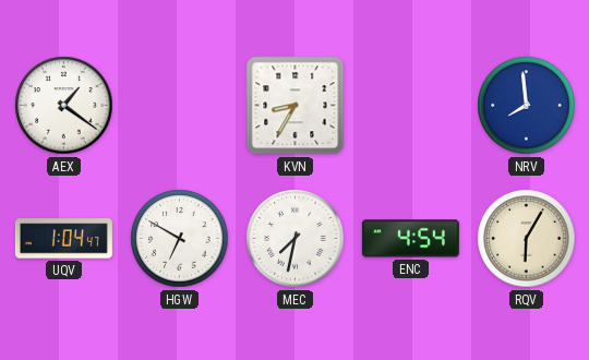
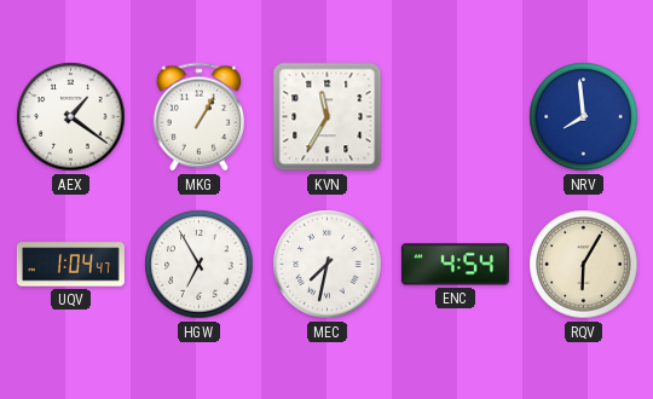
MKG: none -> 1:05 (198, 117)
KVN: 8:35 -> 11:35 (328, 117)
HGW: 6:50 -> 6:55 (200, 265)
